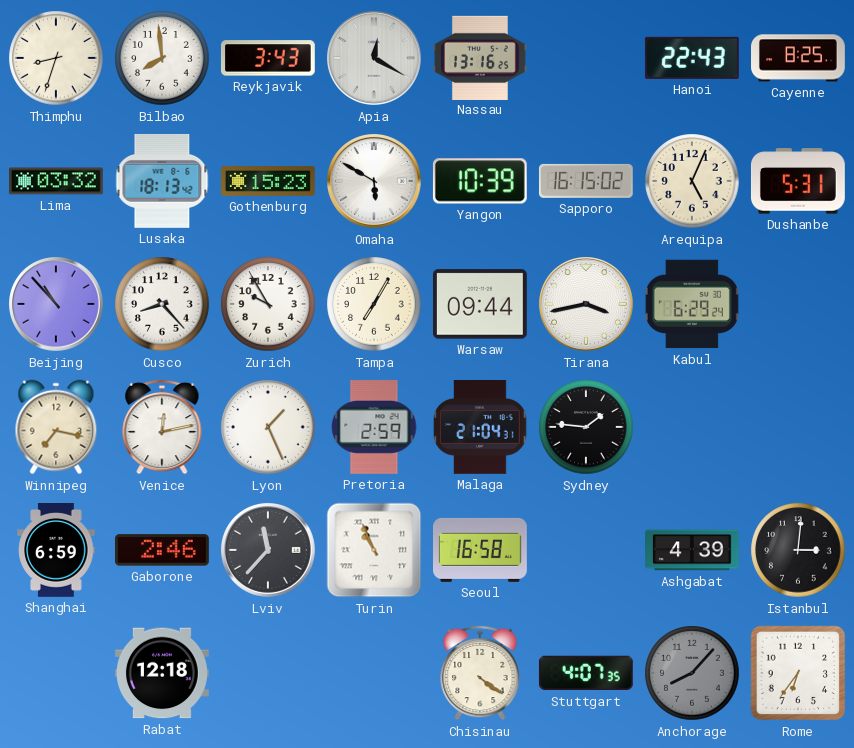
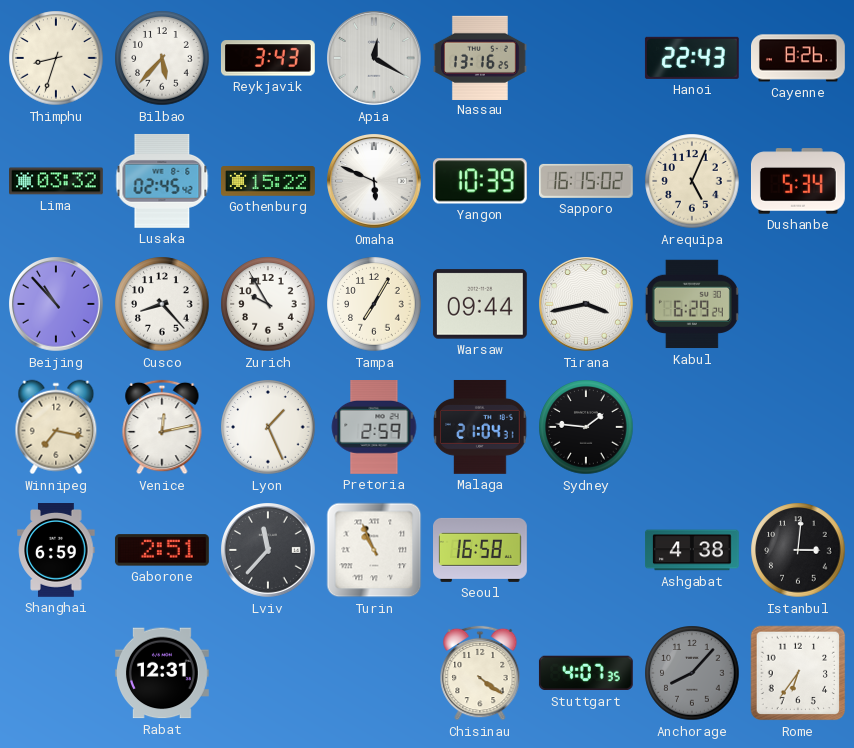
Bilbao: 7:59 -> 5:37 (162, 58)
Cayenne: 8:25 -> 8:26 (799, 58)
Lusaka: 18:13 -> 02:45 (162, 181)
Gothenburg: 15:23 -> 15:22 (269, 182)
Omaha: 5:50 -> 5:49 (375, 182)
Dushanbe: 5:31 -> 5:34 (798, 181)
Gaborone: 2:46 -> 2:51 (162, 550)
Ashgabat: 4:39 -> 4:38 (693, 550)
Rabat: 12:18 -> 12:31 (162, 673)
